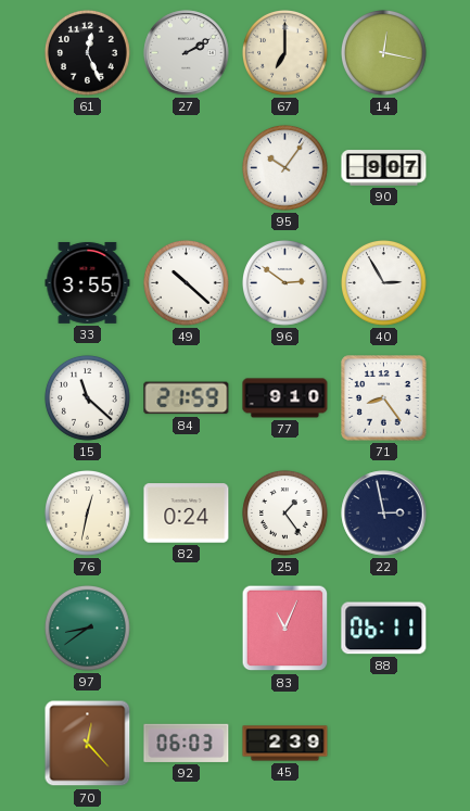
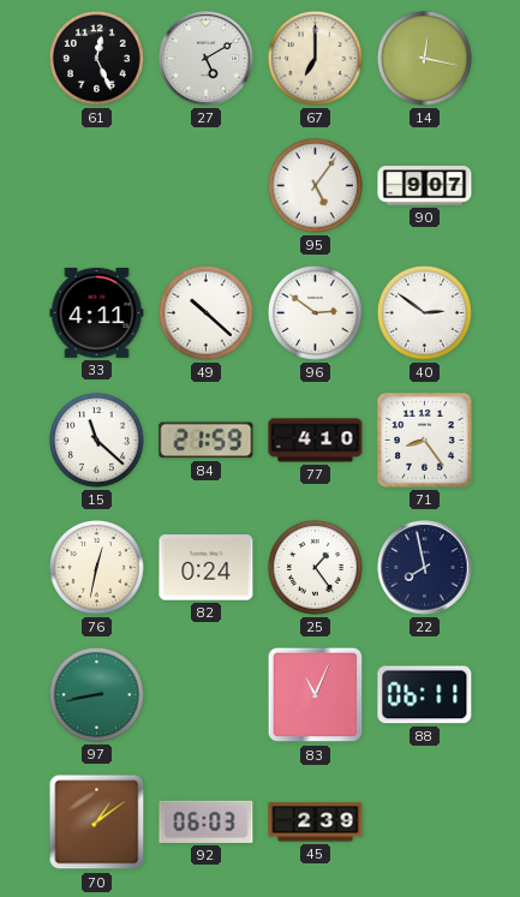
27: 2:10 -> 5:10 (207, 59)
95: 10:06 -> 5:06 (316, 186)
33: 3:55 -> 4:11 (97, 312)
40: 2:55 -> 2:51 (425, 313)
77: 9:10 -> 4:10 (316, 441)
22: 2:58 -> 7:58 (425, 568)
97: 8:39 -> 8:43 (97, 695)
70: 12:23 -> 1:09 (97, 823)
